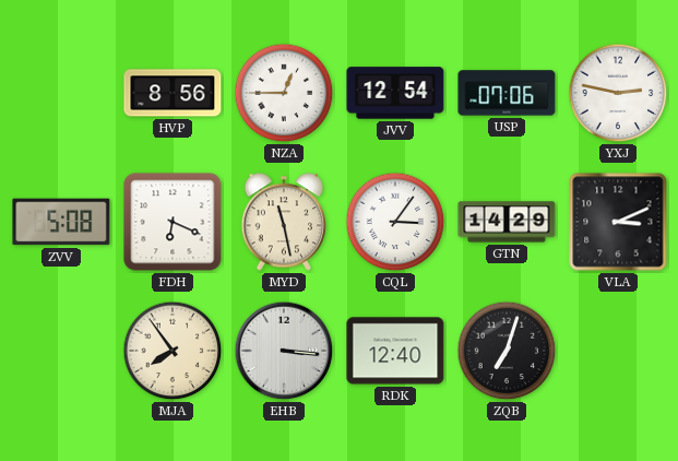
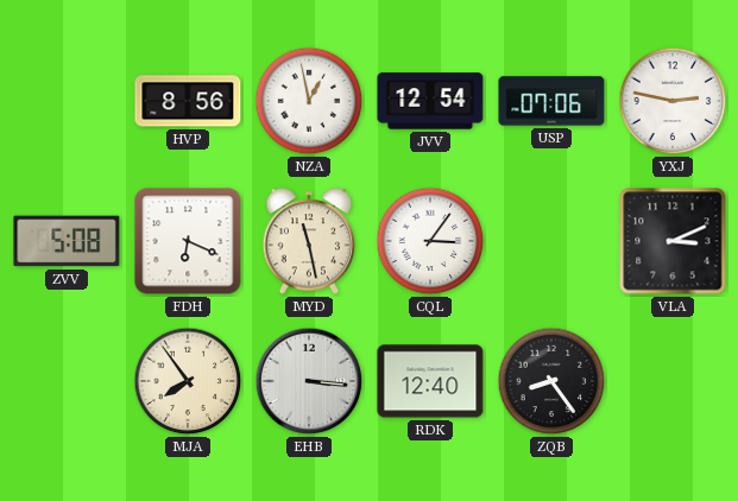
NZA: 12:45 -> 12:58 (309, 101)
GTN: 14:29 -> none (507, 222)
ZQB: 7:03 -> 8:24 (551, 381)
